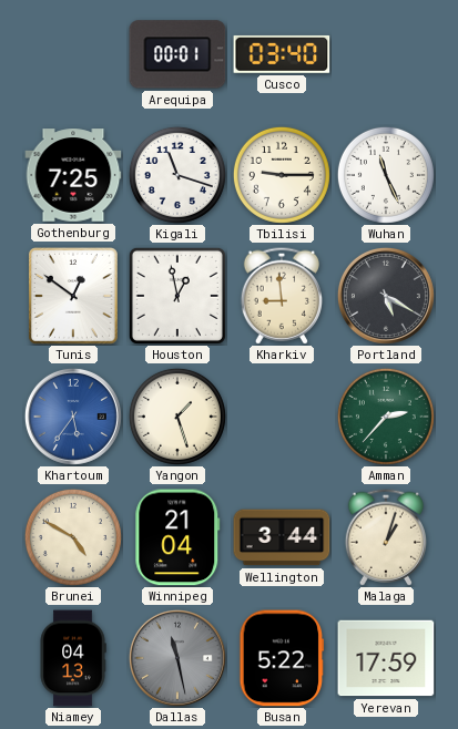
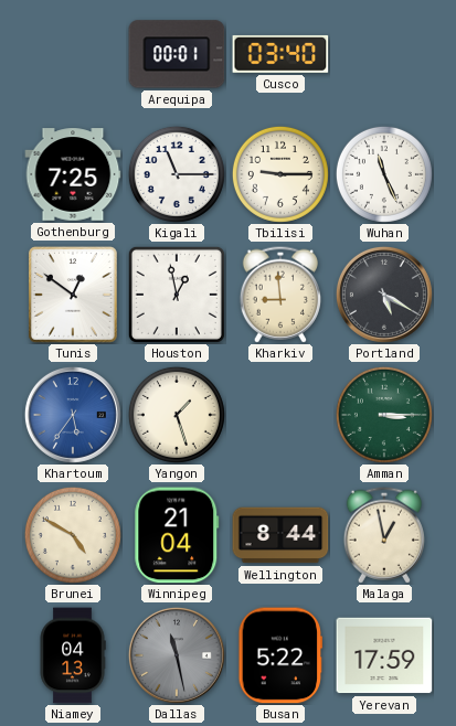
Kigali: 11:18 -> 11:15 (177, 174)
Amman: 2:37 -> 3:15 (384, 415)
Wellington: 3:44 -> 8:44 (280, 535)
Malaga: 1:03 -> 12:58 (383, 535)
